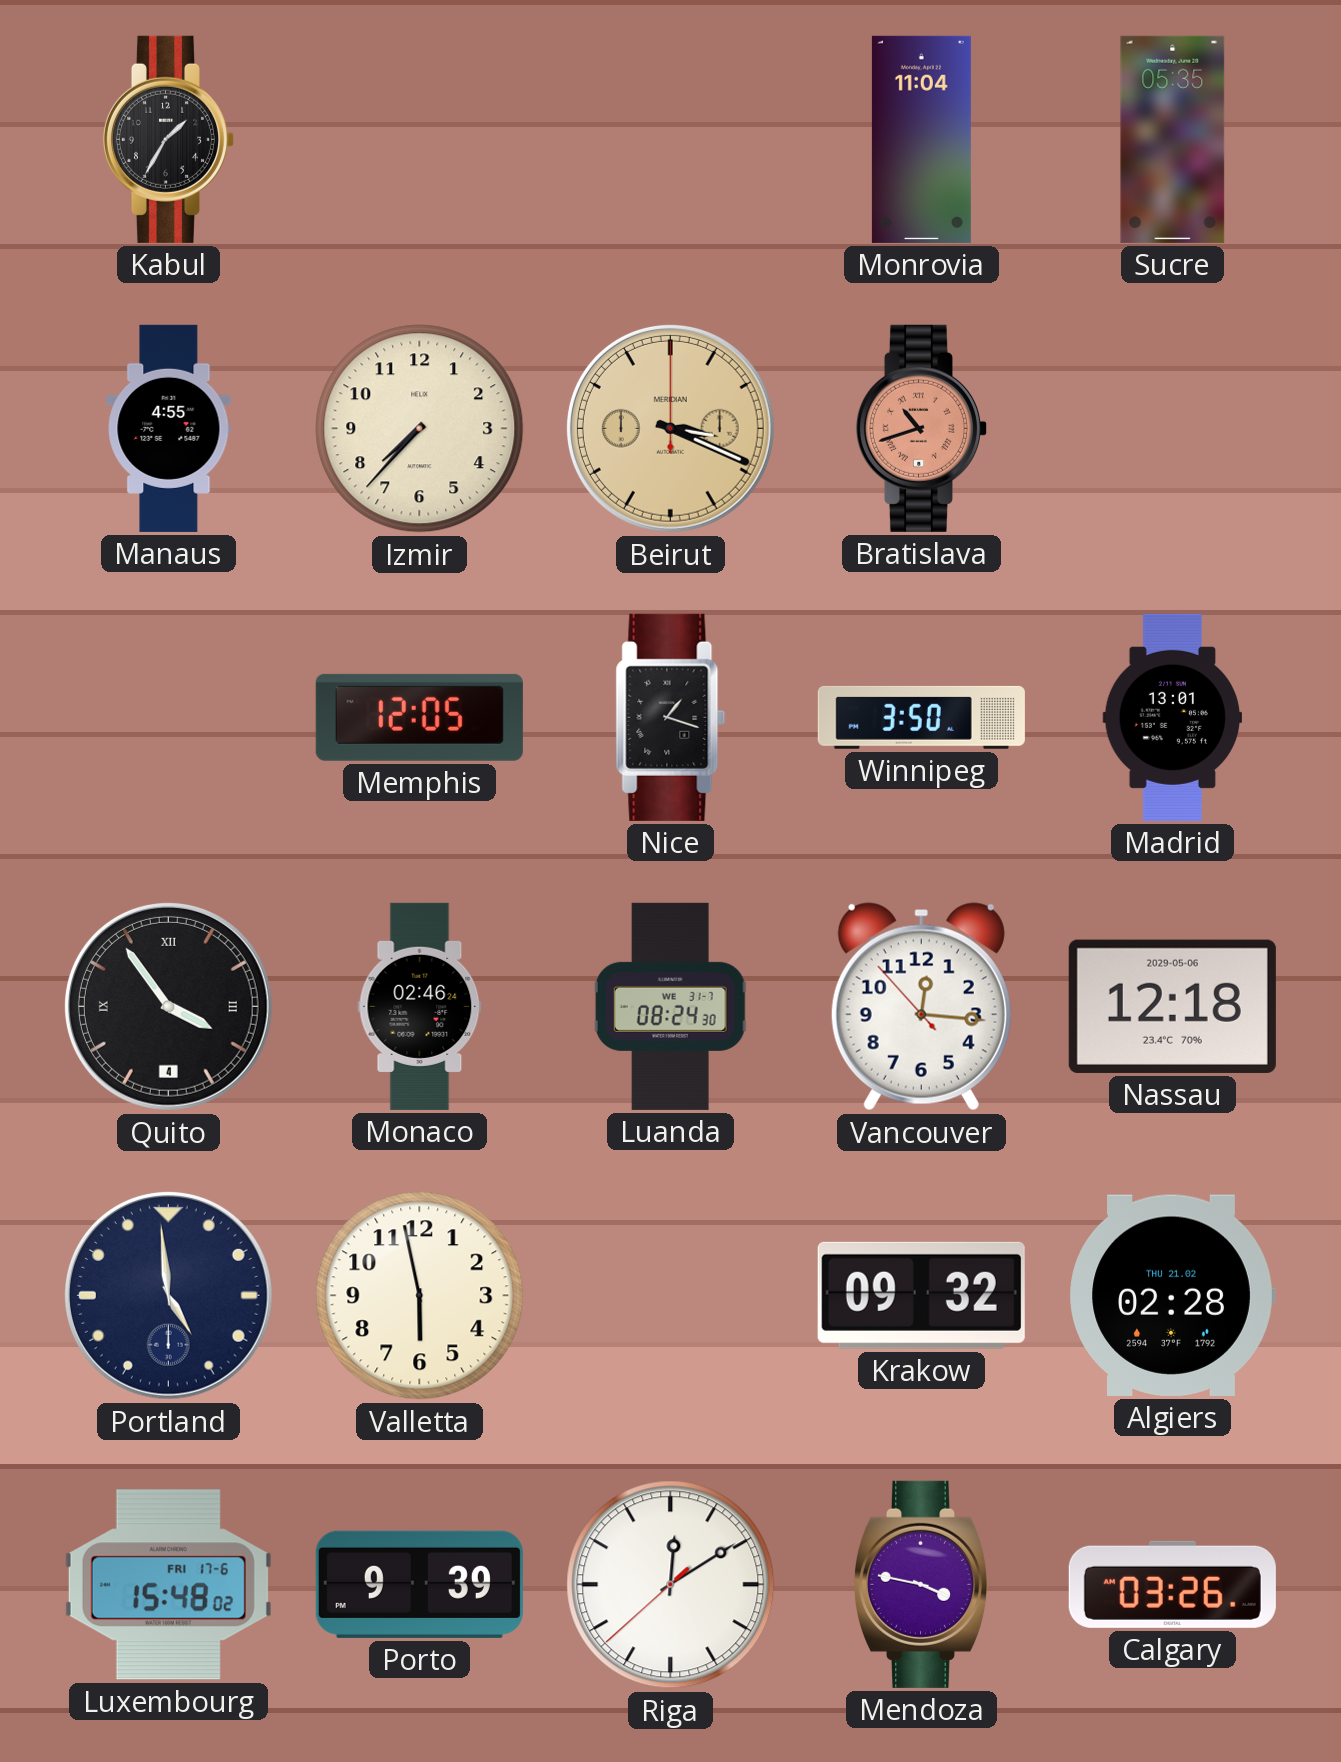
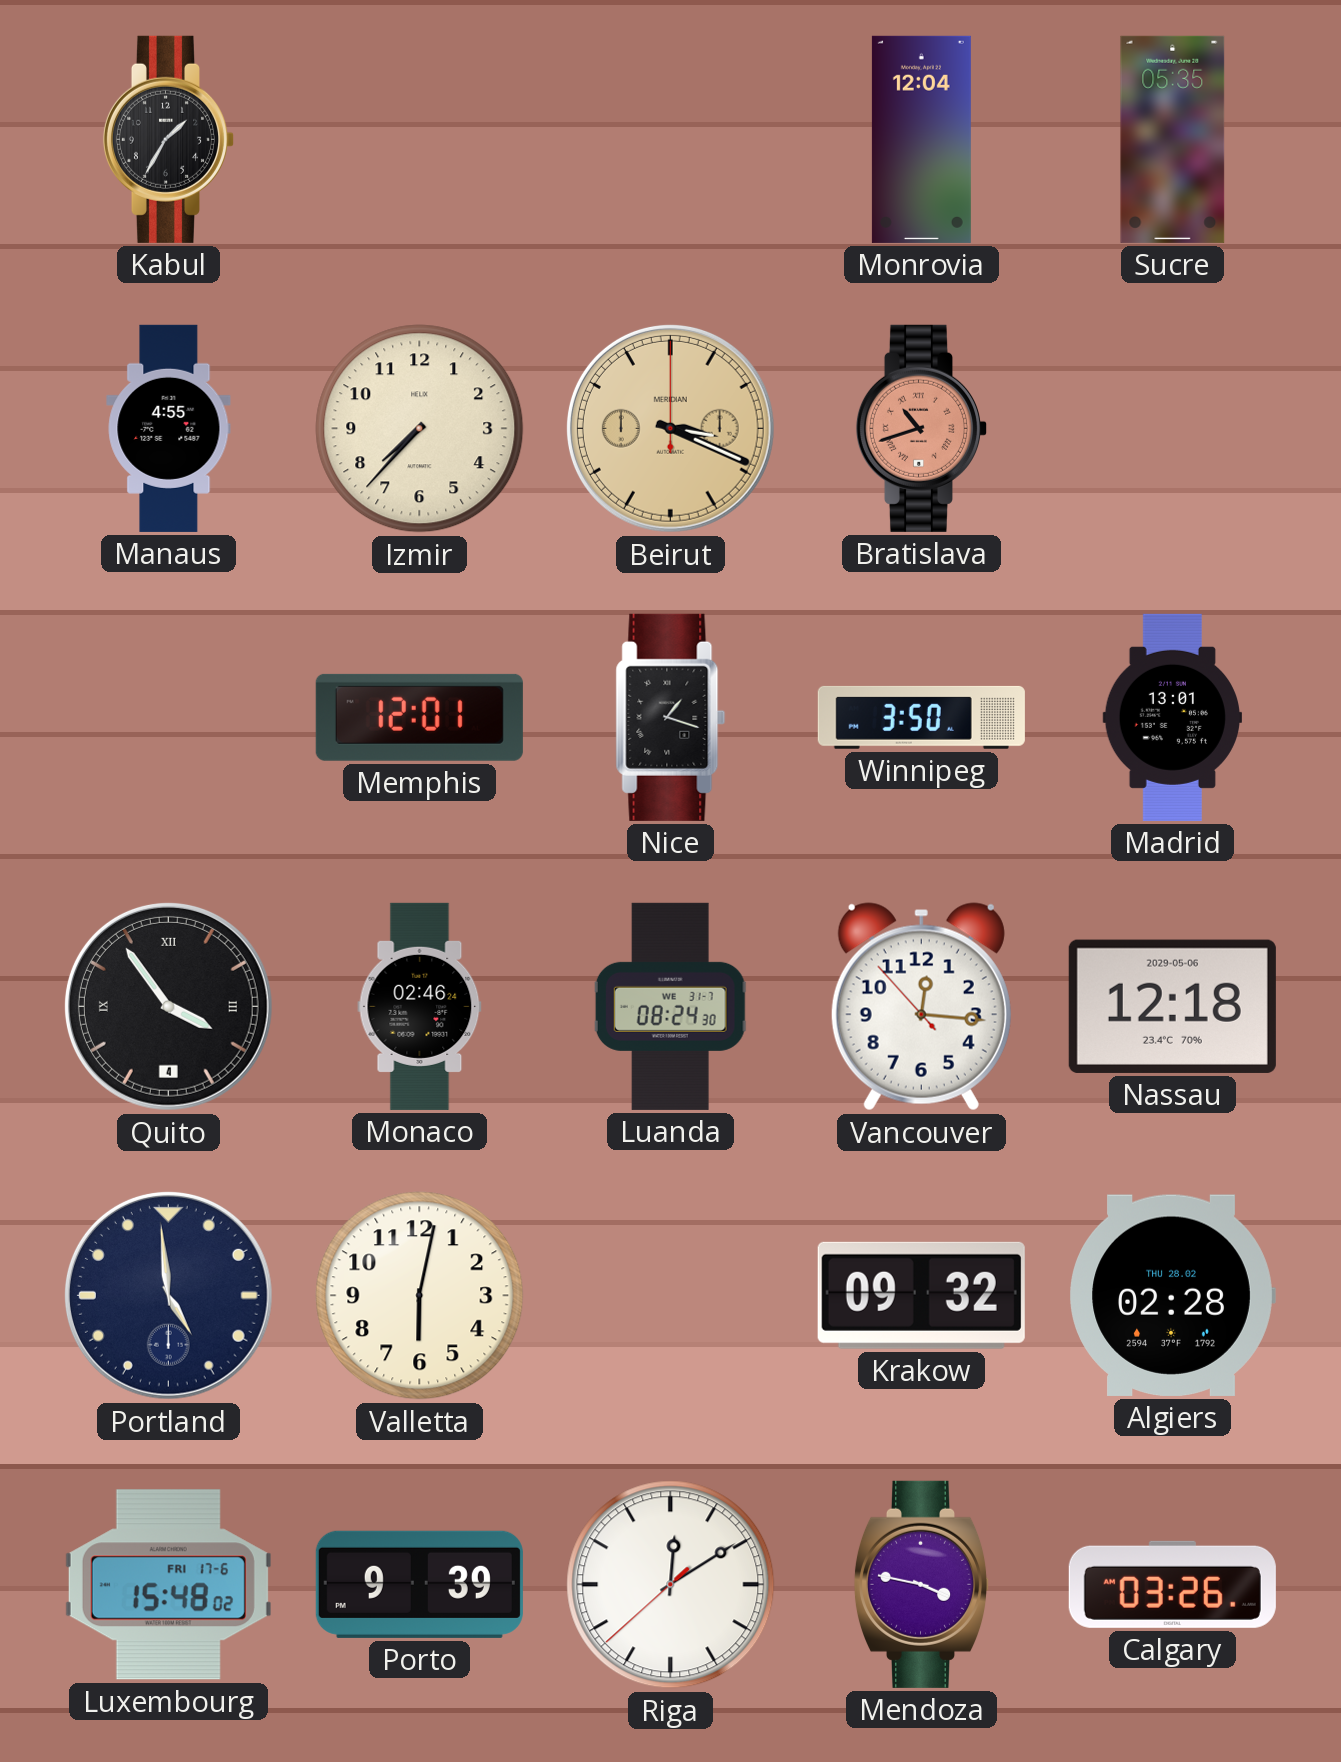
Monrovia: 11:04 -> 12:04 (921, 139)
Memphis: 12:05 -> 12:01 (419, 717)
Valletta: 5:58 -> 6:02 (420, 1296)
Algiers date: THU 21.02 -> THU 28.02 (1172, 1295)
